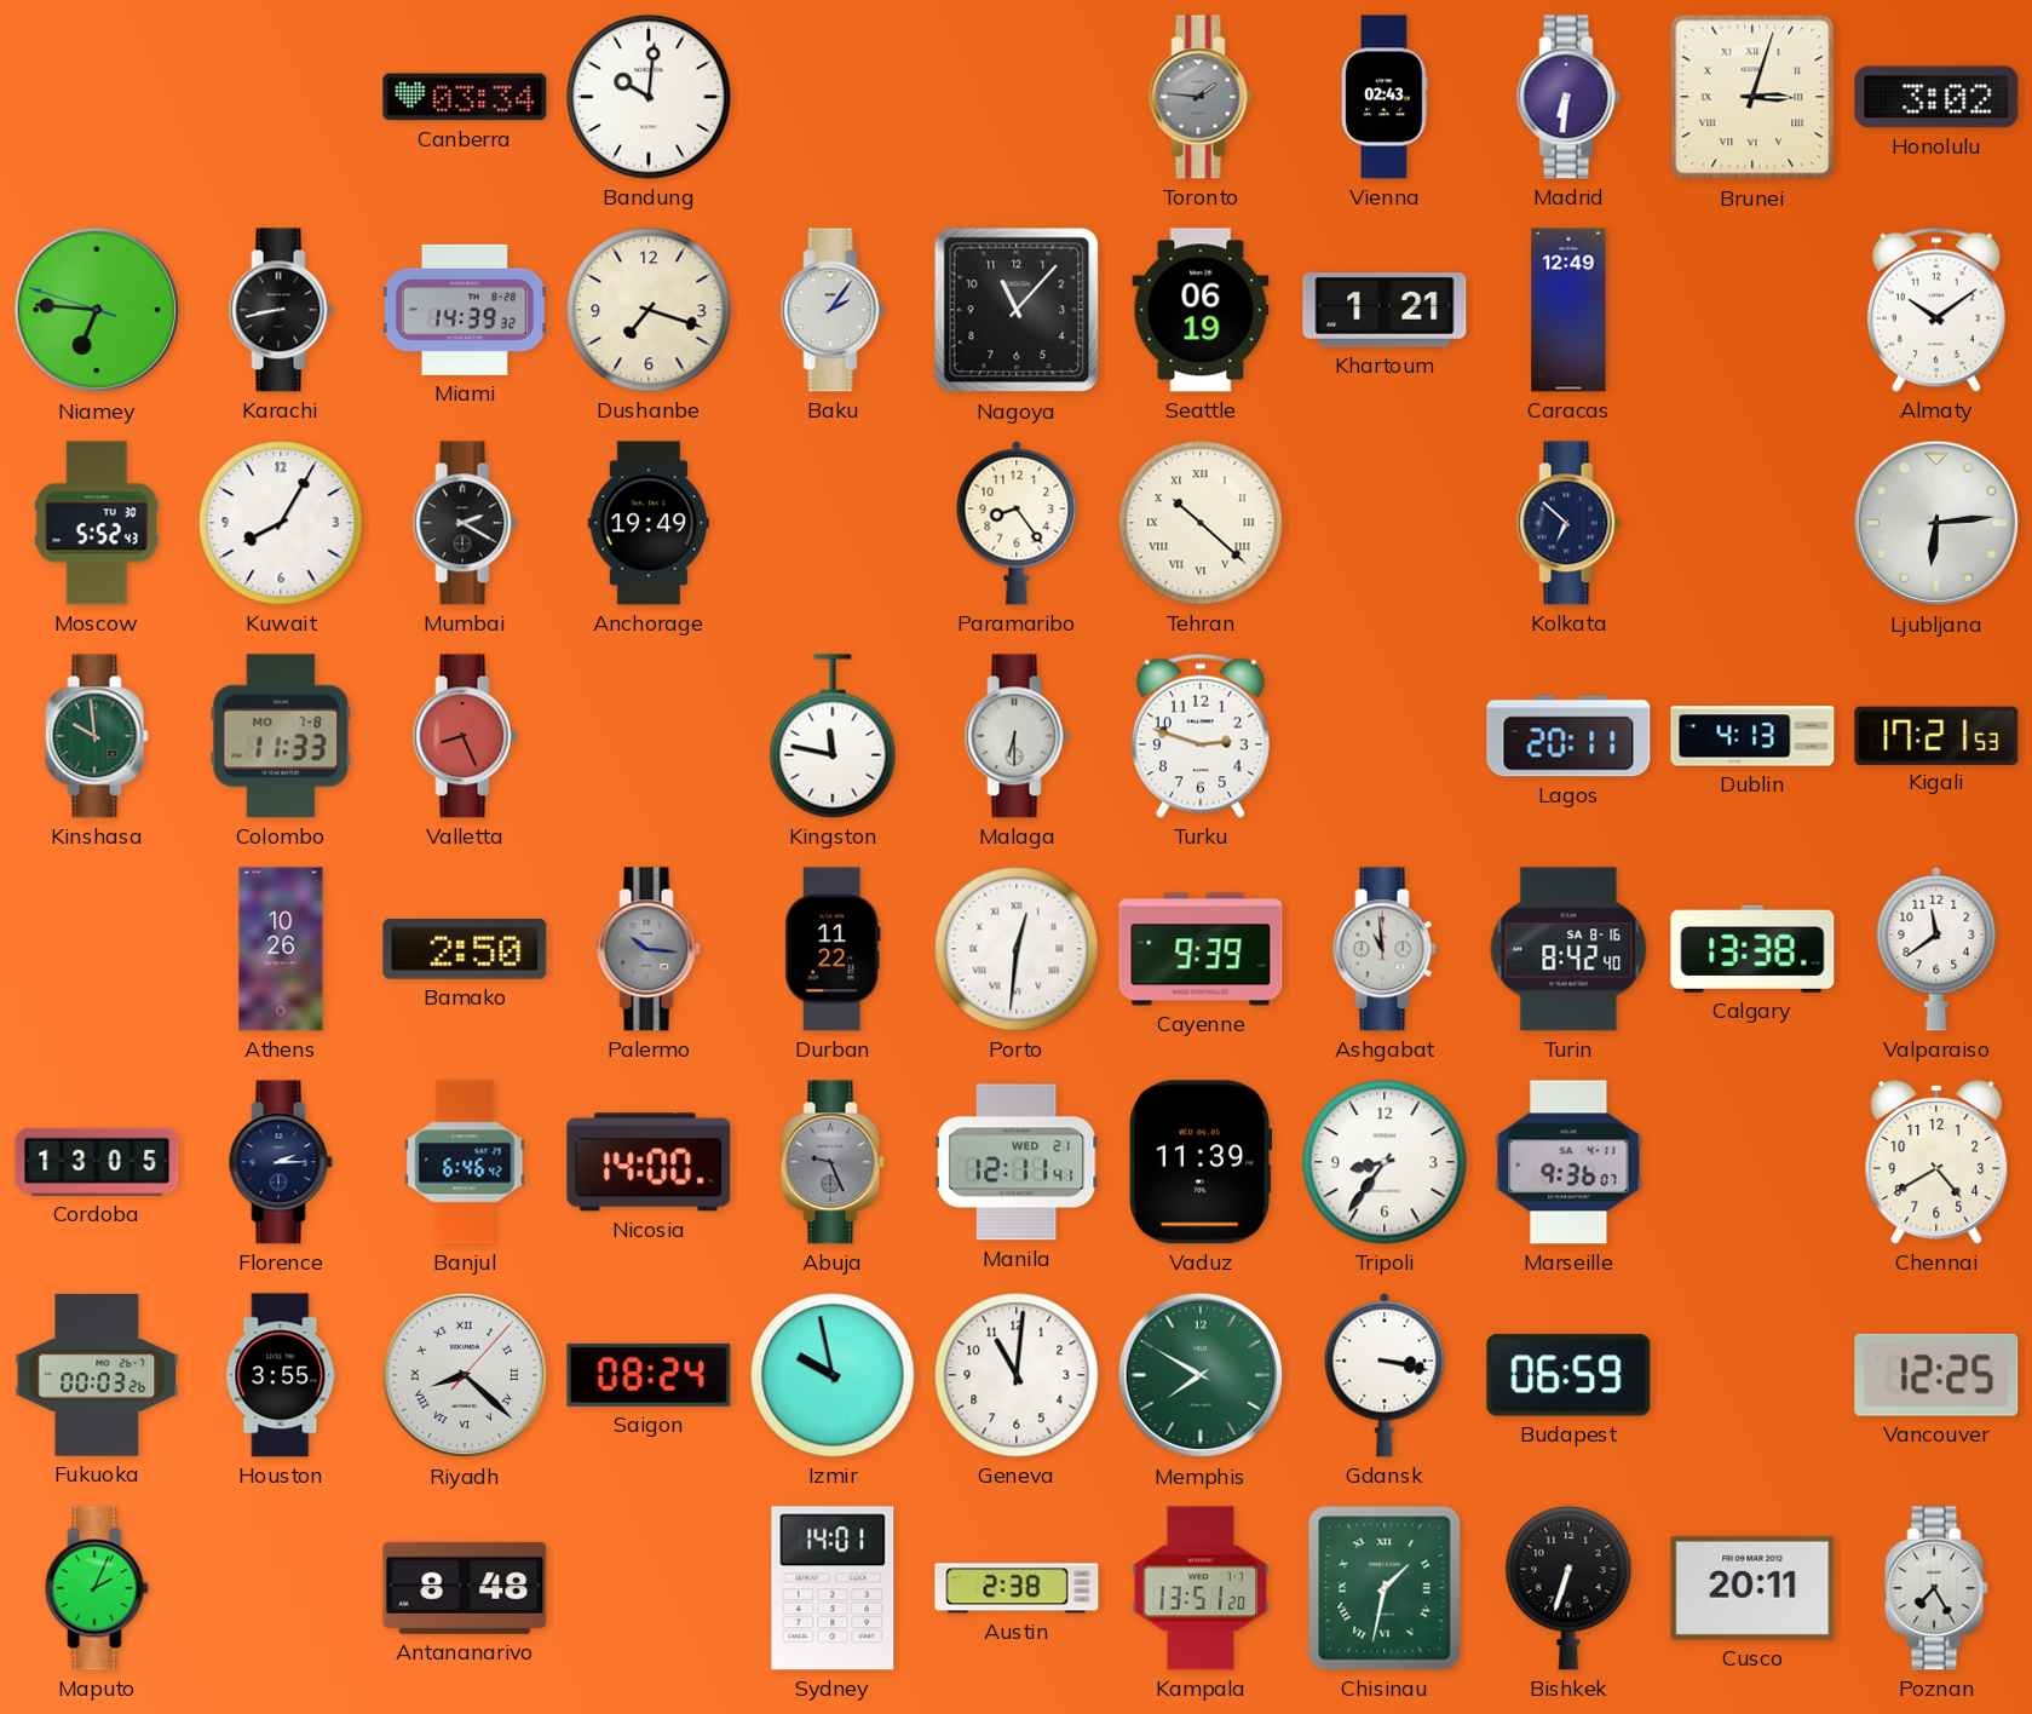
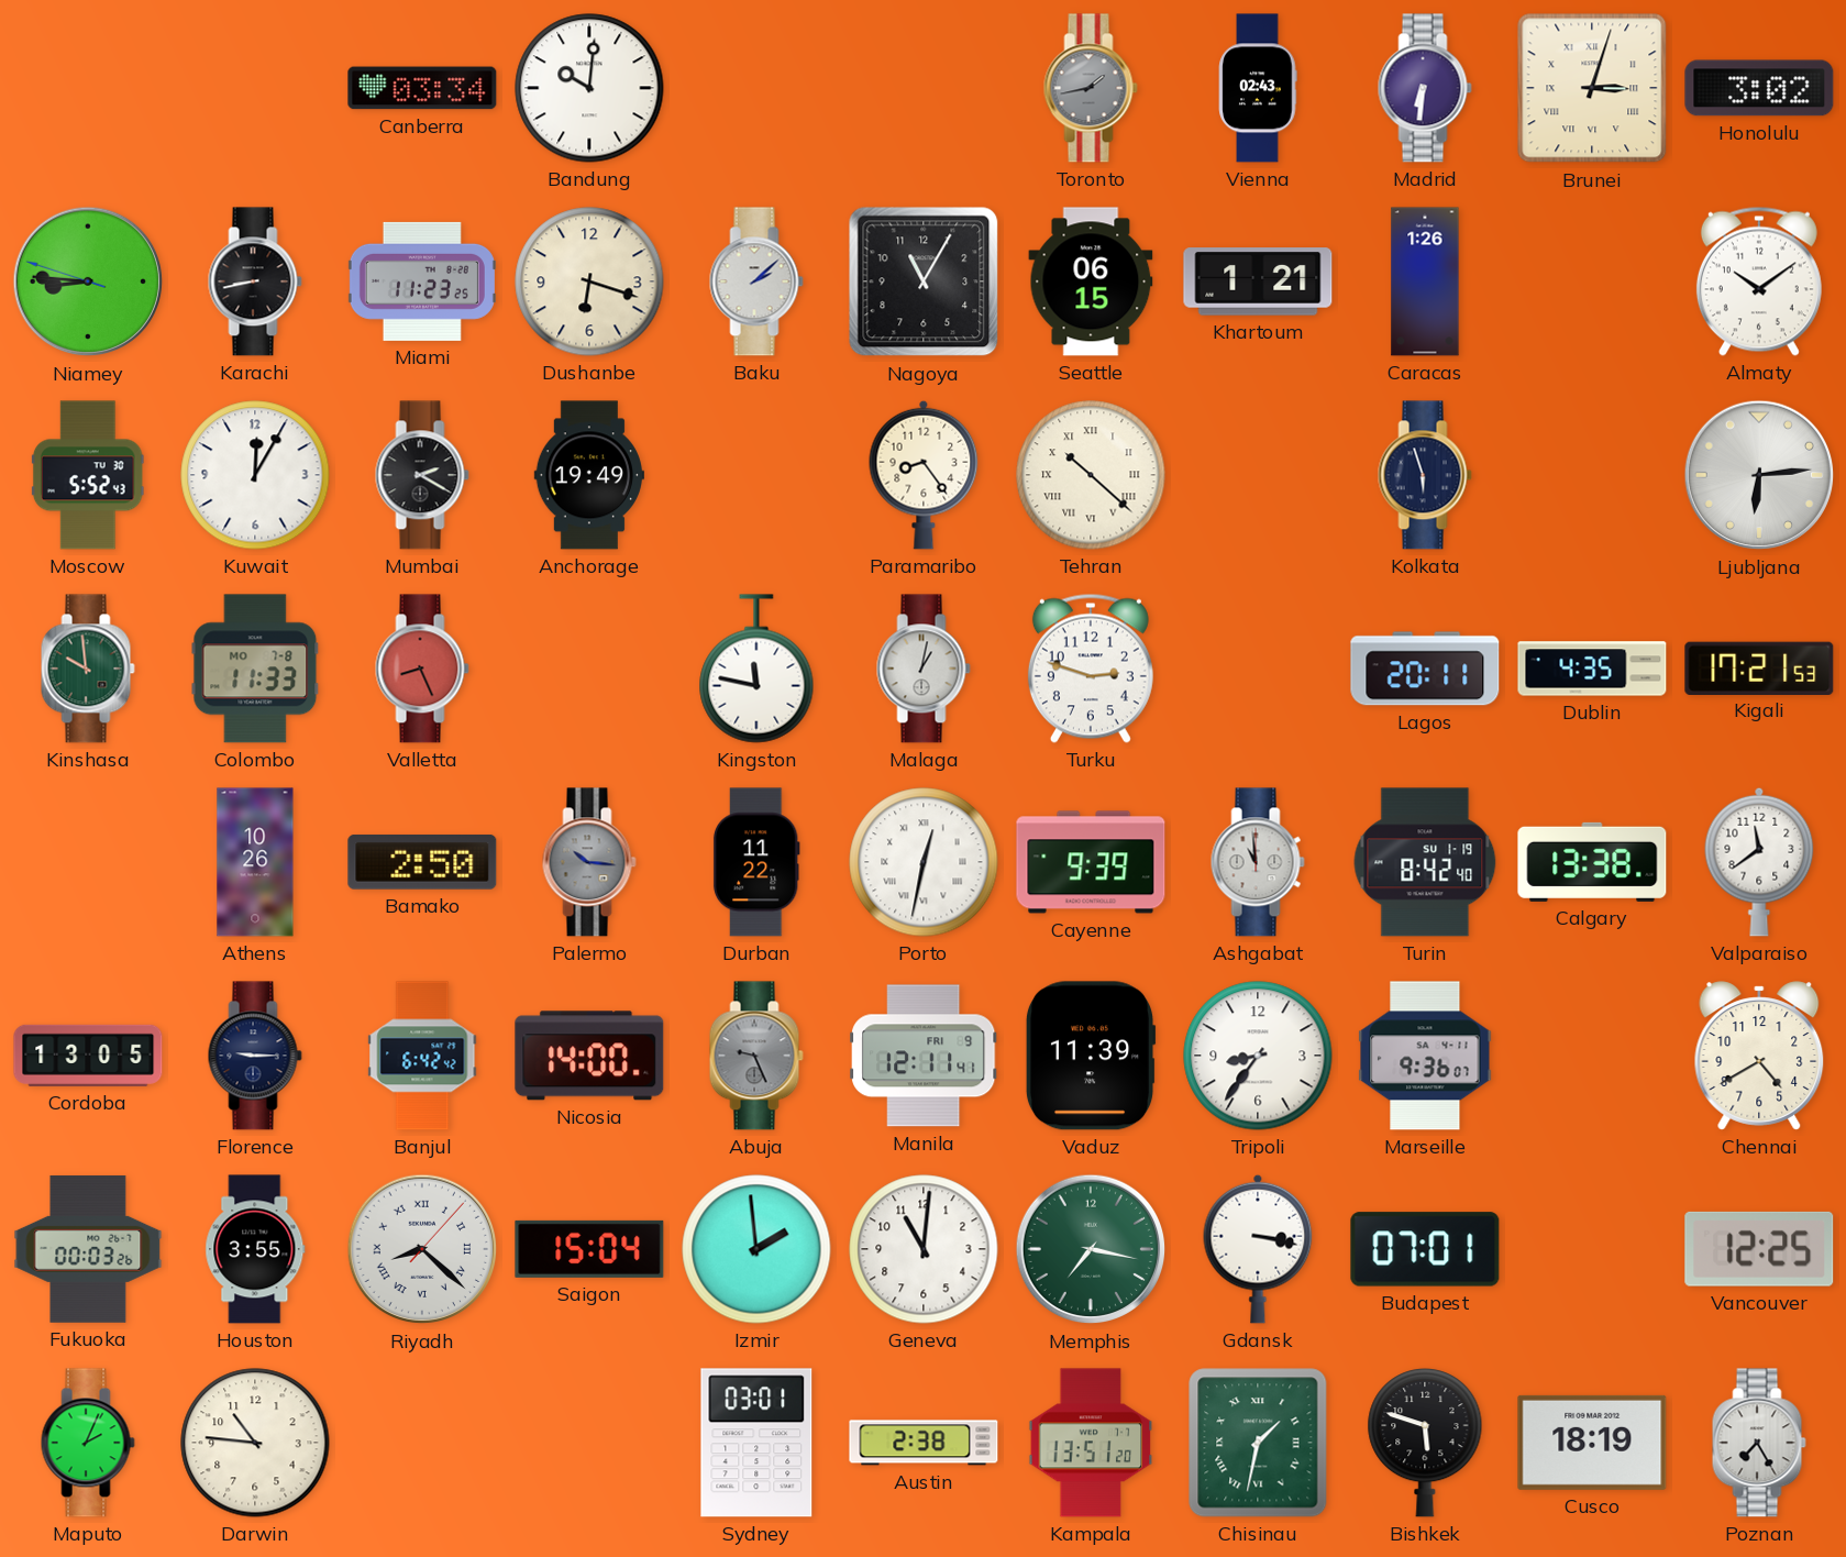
Toronto: 1:46 -> 1:43 (1091, 88)
Niamey: 6:45 -> 8:45 (88, 281)
Miami: 14:39 -> 11:23 (422, 281)
Dushanbe: 7:18 -> 6:18 (589, 281)
Baku: 2:06 -> 2:08 (756, 281)
Nagoya: 11:07 -> 11:05 (924, 281)
Seattle: 06:19 -> 06:15 (1091, 281)
Caracas: 12:49 -> 1:26 (1425, 281)
Kuwait: 8:05 -> 12:05 (255, 475)
Kolkata: 6:52 -> 5:57 (1425, 475)
Malaga: 6:30 -> 1:02 (924, 669)
Dublin: 4:13 -> 4:35 (1592, 669)
Porto: 12:31 -> 12:32 (924, 862)
Turin date: SA 8-16 -> SU 1-19 (1425, 862)
Florence: 2:15 -> 9:15 (255, 1056)
Banjul: 6:46 -> 6:42 (422, 1056)
Manila date: WED 21 -> FRI 9 (924, 1056)
Saigon: 08:24 -> 15:04 (589, 1249)
Izmir: 9:58 -> 1:59 (756, 1249)
Memphis: 7:50 -> 7:17 (1091, 1249)
Budapest: 06:59 -> 07:01 (1425, 1249)
Darwin: none -> 10:46 (255, 1443)
Antananarivo: 8:48 -> none (465, 1588)
Sydney: 14:01 -> 03:01 (756, 1443)
Bishkek: 6:33 -> 5:48 (1425, 1443)
Cusco: 20:11 -> 18:19 (1592, 1443)
